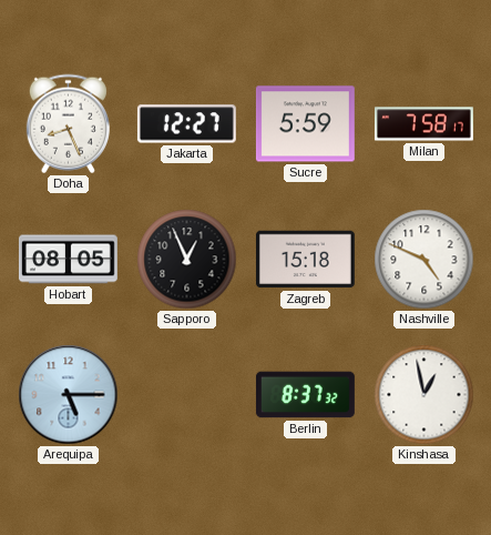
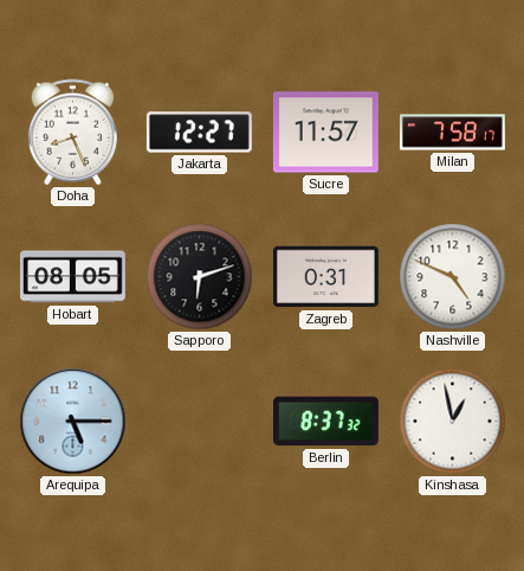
Sucre: 5:59 -> 11:57 (325, 133)
Sapporo: 12:56 -> 6:12 (200, 277)
Zagreb: 15:18 -> 0:31 (325, 277)
